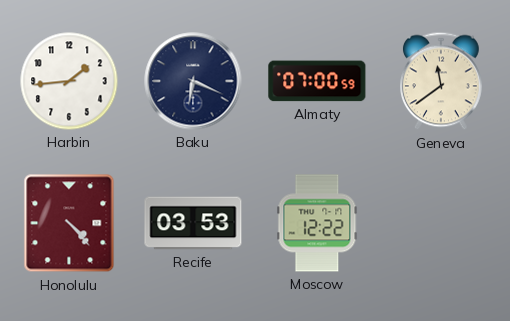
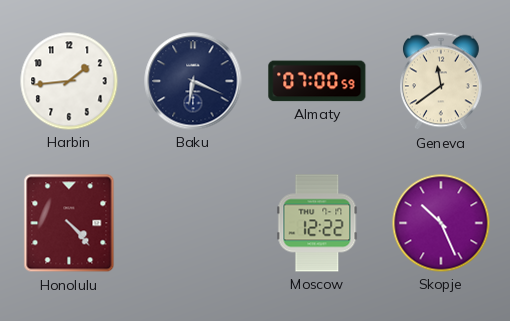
Recife: 03:53 -> none (193, 223)
Skopje: none -> 10:26 (441, 223)
